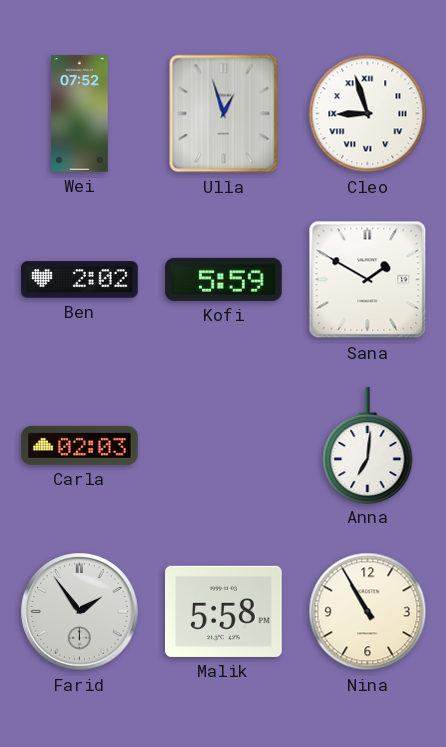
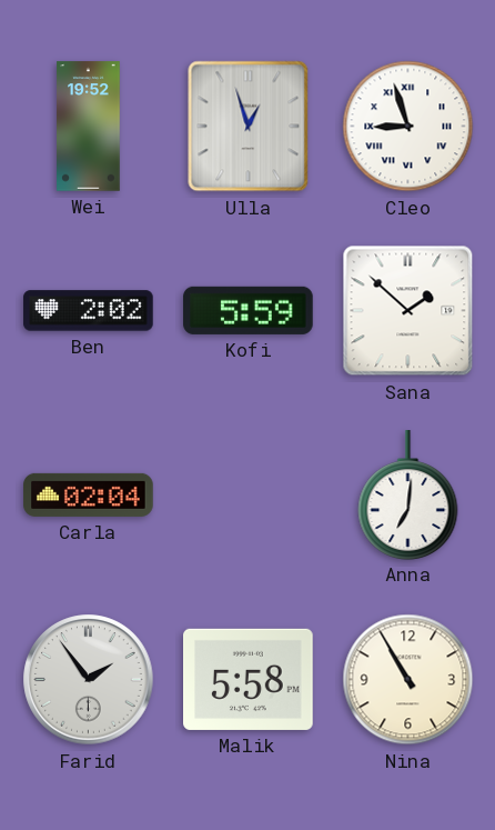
Wei: 07:52 -> 19:52 (89, 127)
Sana: 1:50 -> 1:52 (408, 311)
Carla: 02:03 -> 02:04 (89, 494)
